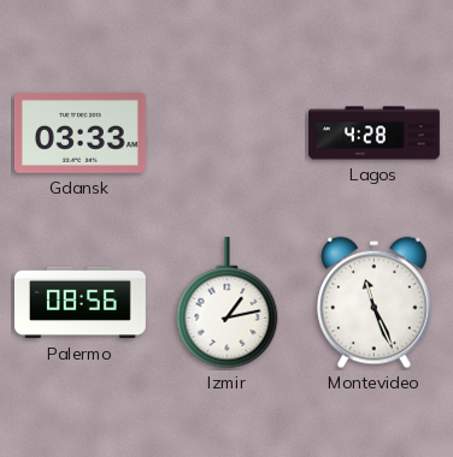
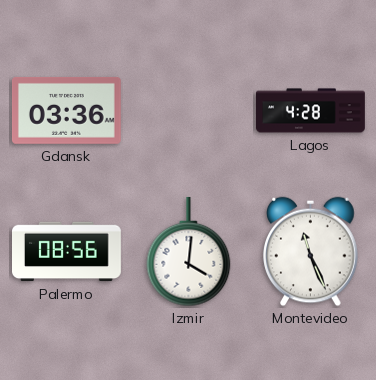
Gdansk: 03:33 -> 03:36 (66, 110)
Izmir: 1:13 -> 4:01 (189, 252)
